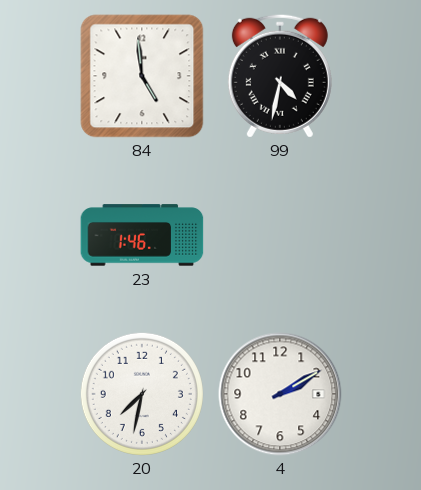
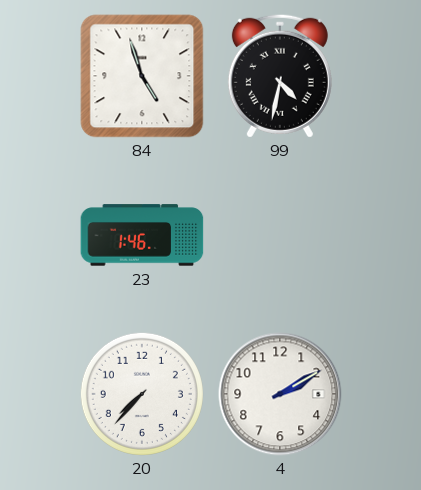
84: 4:59 -> 4:57 (142, 76)
20: 7:32 -> 7:37 (142, 394)
